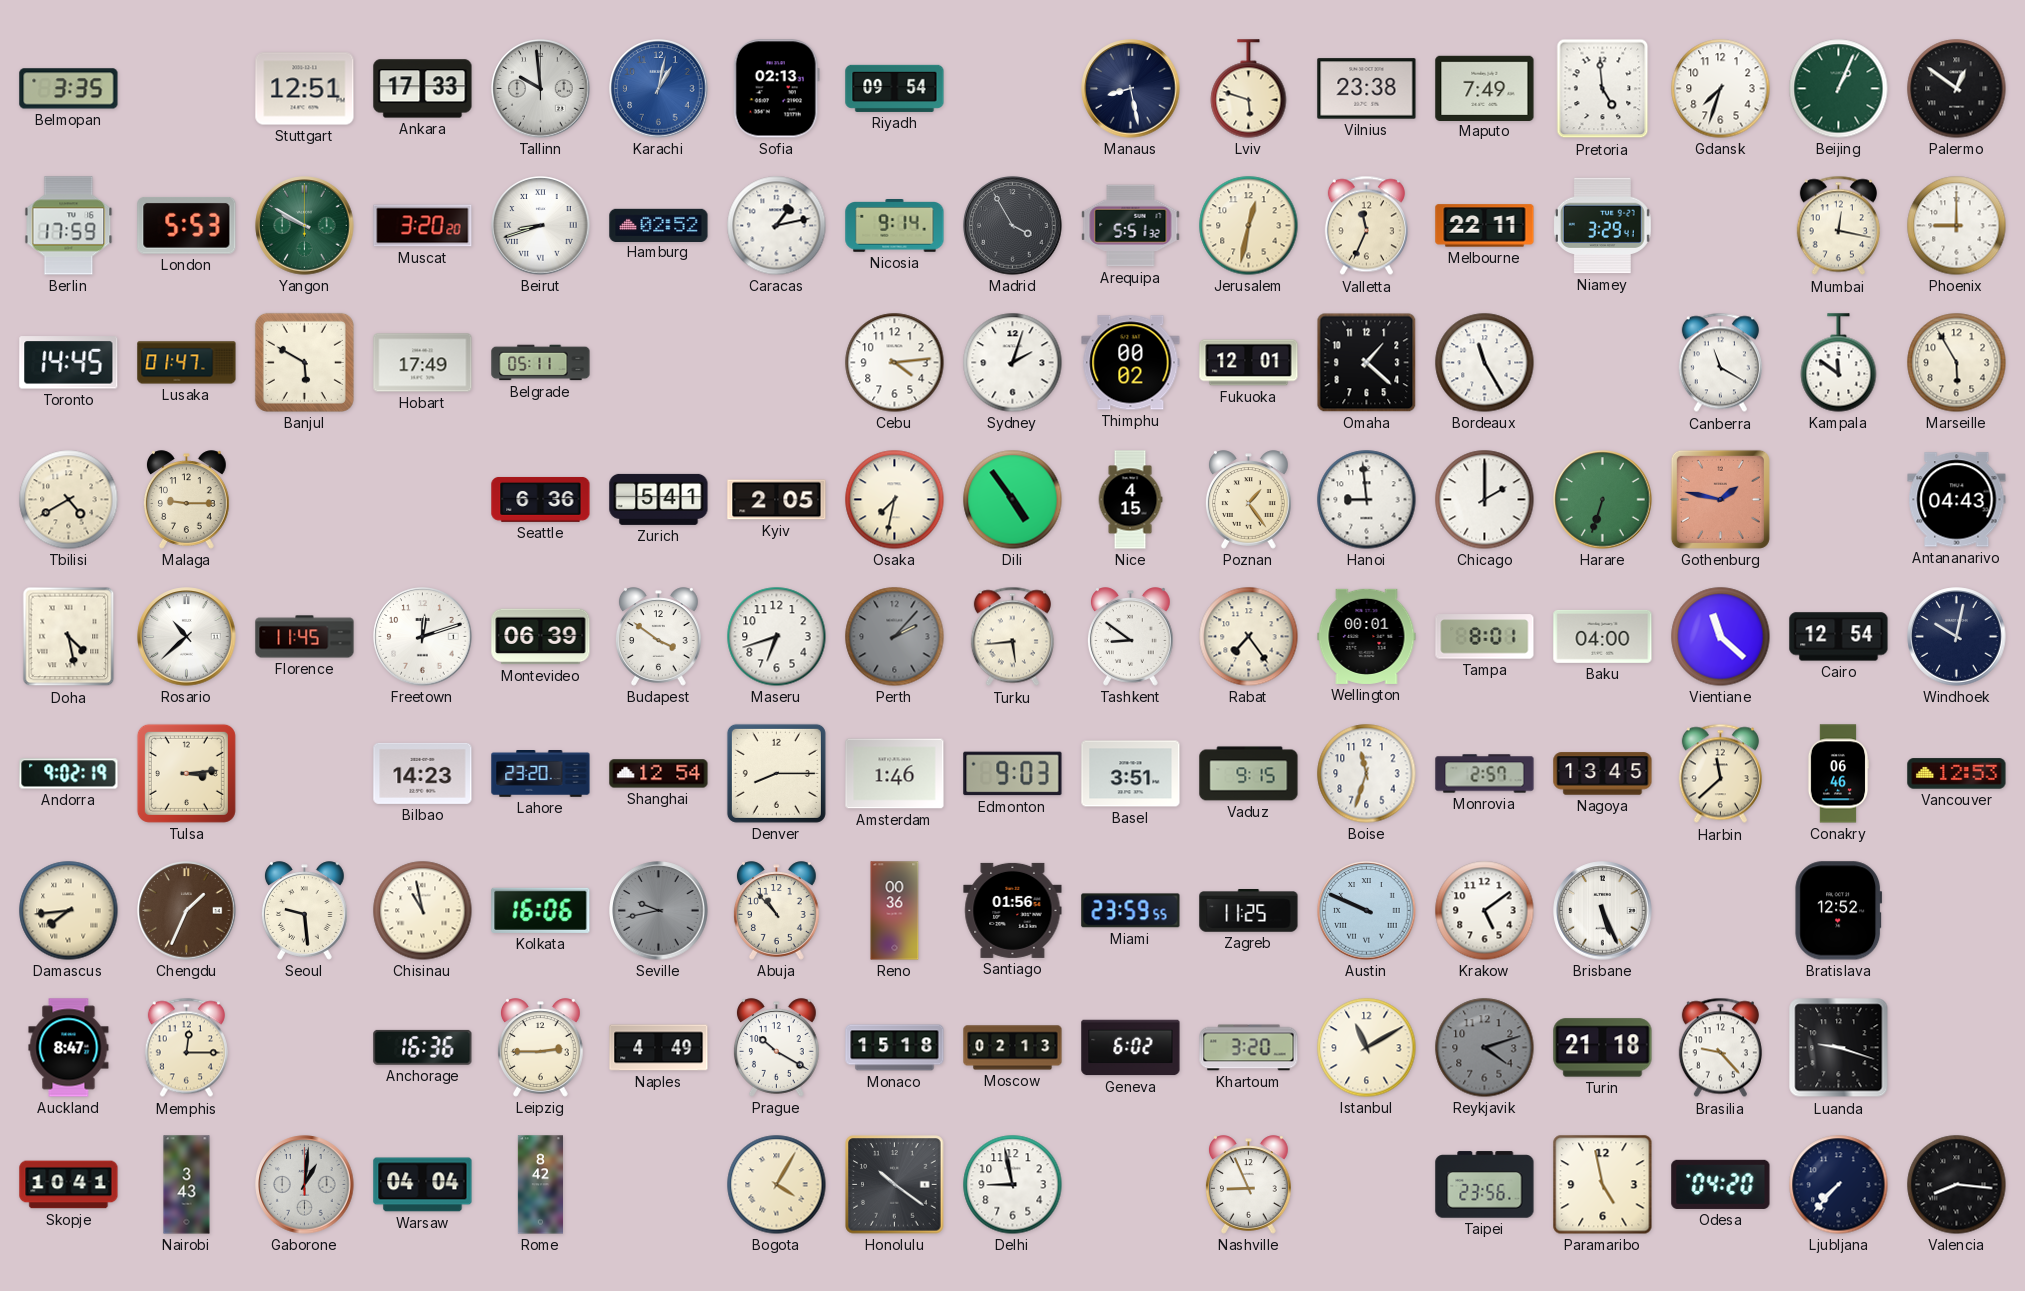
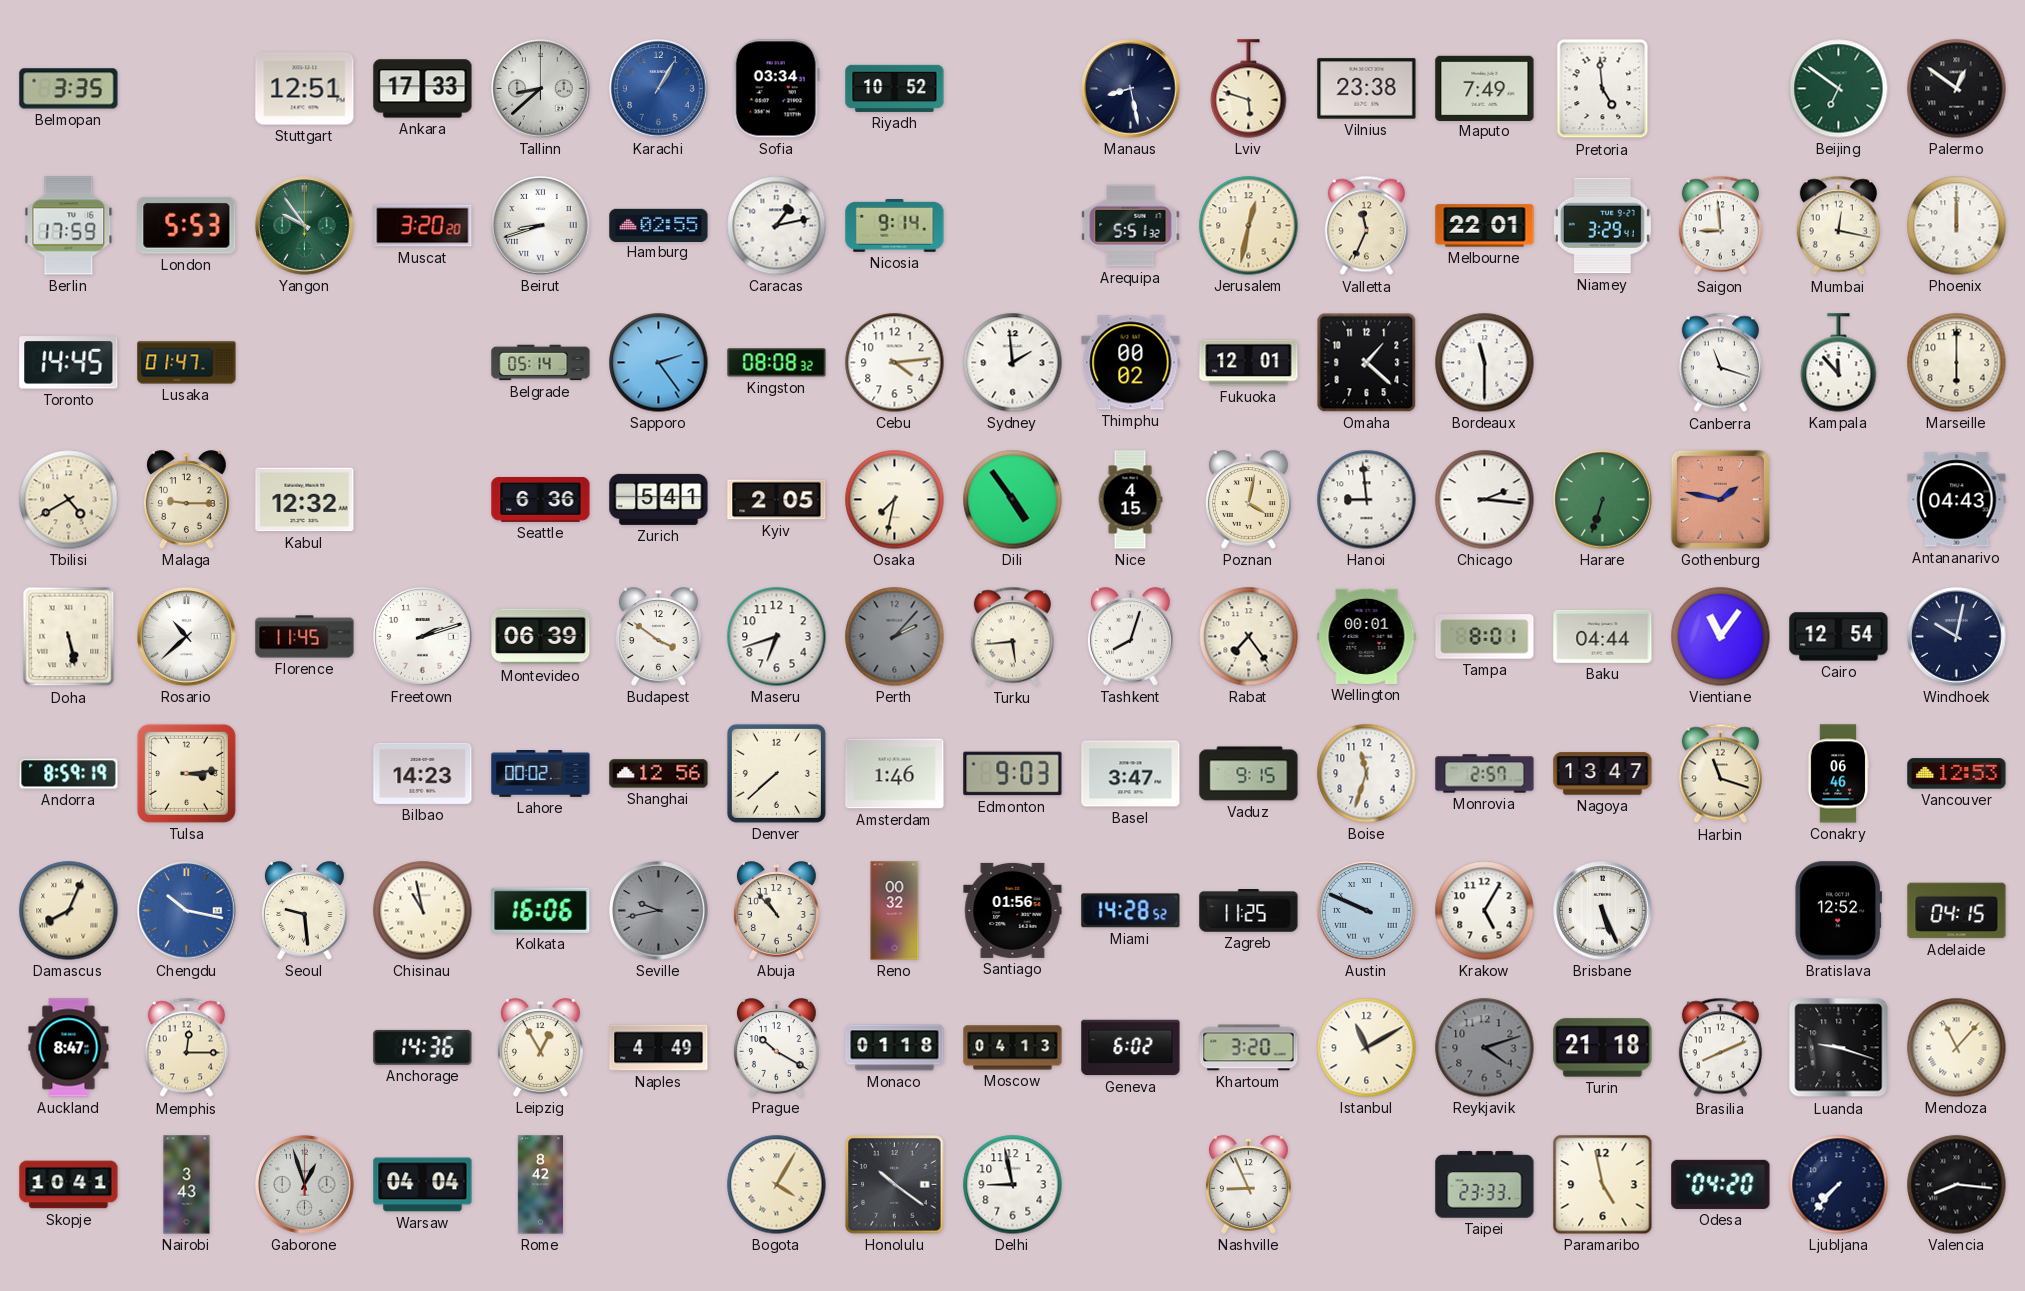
Tallinn: 9:59 -> 8:38 (541, 89)
Karachi: 1:02 -> 1:05 (659, 89)
Sofia: 02:13 -> 03:34 (776, 89)
Riyadh: 09:54 -> 10:52 (895, 88)
Gdansk: 7:33 -> none (1721, 89)
Beijing: 1:04 -> 6:51 (1839, 89)
Yangon: 9:50 -> 9:54 (305, 226)
Hamburg: 02:52 -> 02:55 (659, 225)
Madrid: 3:55 -> none (1013, 226)
Melbourne: 22:11 -> 22:01 (1485, 226)
Saigon: none -> 8:59 (1720, 226)
Phoenix: 9:00 -> 12:00 (1957, 226)
Banjul: 5:50 -> none (304, 362)
Hobart: 17:49 -> none (423, 363)
Belgrade: 05:11 -> 05:14 (541, 363)
Sapporo: none -> 2:24 (659, 363)
Kingston: none -> 08:08 (777, 363)
Sydney: 2:03 -> 1:59 (1013, 363)
Bordeaux: 11:25 -> 11:30 (1485, 363)
Canberra: 11:20 -> 11:18 (1720, 363)
Kampala: 11:51 -> 11:53 (1839, 363)
Marseille: 5:55 -> 6:00 (1957, 363)
Kabul: none -> 12:32 (305, 500)
Poznan: 1:24 -> 4:02 (1249, 500)
Chicago: 2:00 -> 2:16 (1485, 500)
Doha: 4:28 -> 5:28 (69, 637)
Freetown: 12:12 -> 2:12 (423, 637)
Tashkent: 8:51 -> 8:03 (1131, 637)
Baku: 04:00 -> 04:44 (1603, 636)
Vientiane: 11:22 -> 11:06 (1721, 637)
Andorra: 9:02 -> 8:59 (69, 774)
Lahore: 23:20 -> 00:02 (541, 774)
Shanghai: 12:54 -> 12:56 (659, 774)
Denver: 8:15 -> 7:38 (776, 773)
Basel: 3:51 -> 3:47 (1131, 774)
Nagoya: 13:45 -> 13:47 (1603, 774)
Harbin: 11:38 -> 11:18 (1720, 774)
Damascus: 7:44 -> 8:04 (69, 911)
Chengdu: 1:34 -> 10:17 (187, 911)
Chengdu dial: brown -> blue (187, 911)
Reno: 00:36 -> 00:32 (895, 911)
Miami: 23:59 -> 14:28 (1131, 911)
Krakow: 5:09 -> 5:05 (1485, 911)
Adelaide: none -> 04:15 (1957, 911)
Anchorage: 16:36 -> 14:36 (423, 1047)
Leipzig: 2:45 -> 12:55 (541, 1048)
Monaco: 15:18 -> 01:18 (895, 1048)
Moscow: 02:13 -> 04:13 (1013, 1048)
Brasilia: 9:23 -> 8:11 (1720, 1048)
Mendoza: none -> 11:07 (1957, 1048)
Gaborone: 1:01 -> 12:57 (305, 1185)
Taipei: 23:56 -> 23:33 (1485, 1185)
